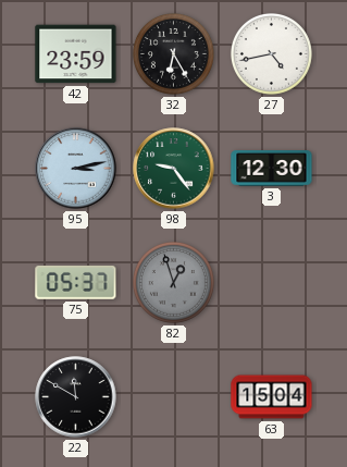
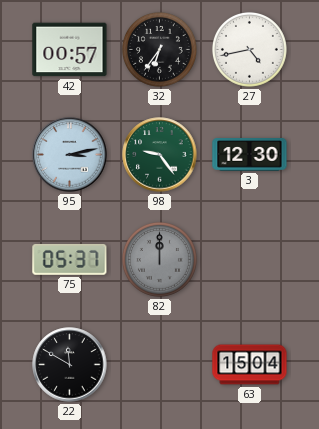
42: 23:59 -> 00:57 (70, 50)
32: 6:25 -> 6:36 (159, 49)
82: 12:57 -> 12:00 (159, 259)
